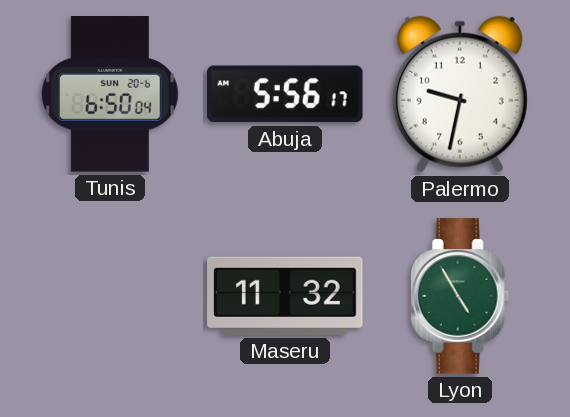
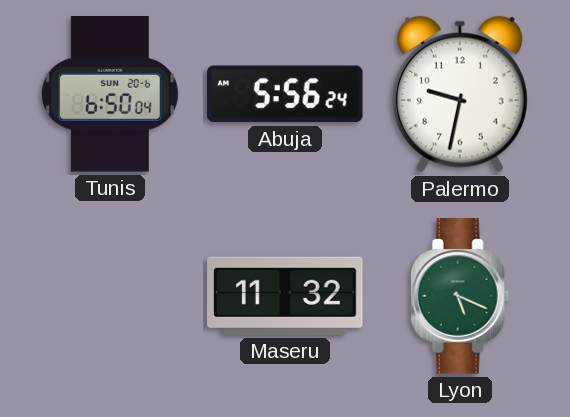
Abuja: 5:56:17 -> 5:56:24 (286, 94)
Lyon: 4:55 -> 5:19 (460, 296)
